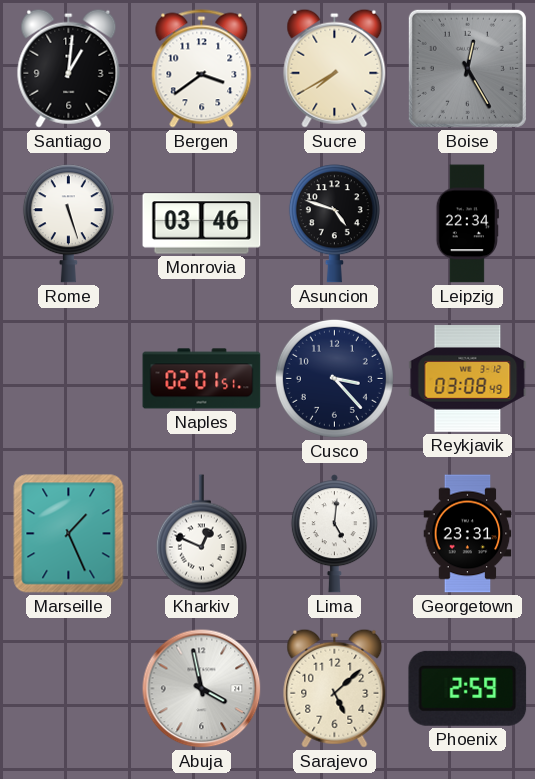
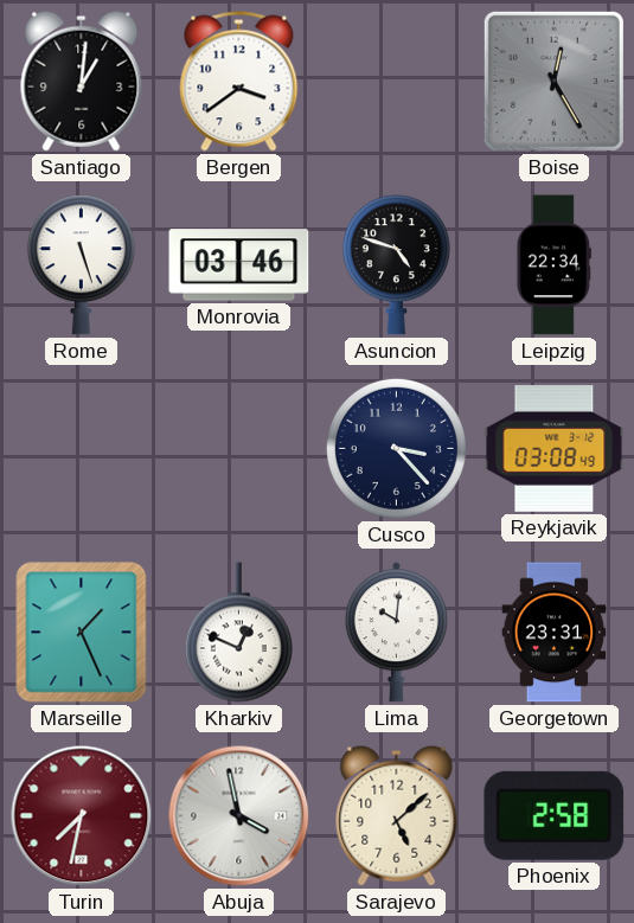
Sucre: 7:40 -> none (335, 68)
Naples: 02:01 -> none (202, 379)
Lima: 5:01 -> 10:01 (396, 633)
Turin: none -> 7:32 (82, 816)
Phoenix: 2:59 -> 2:58 (555, 815)
